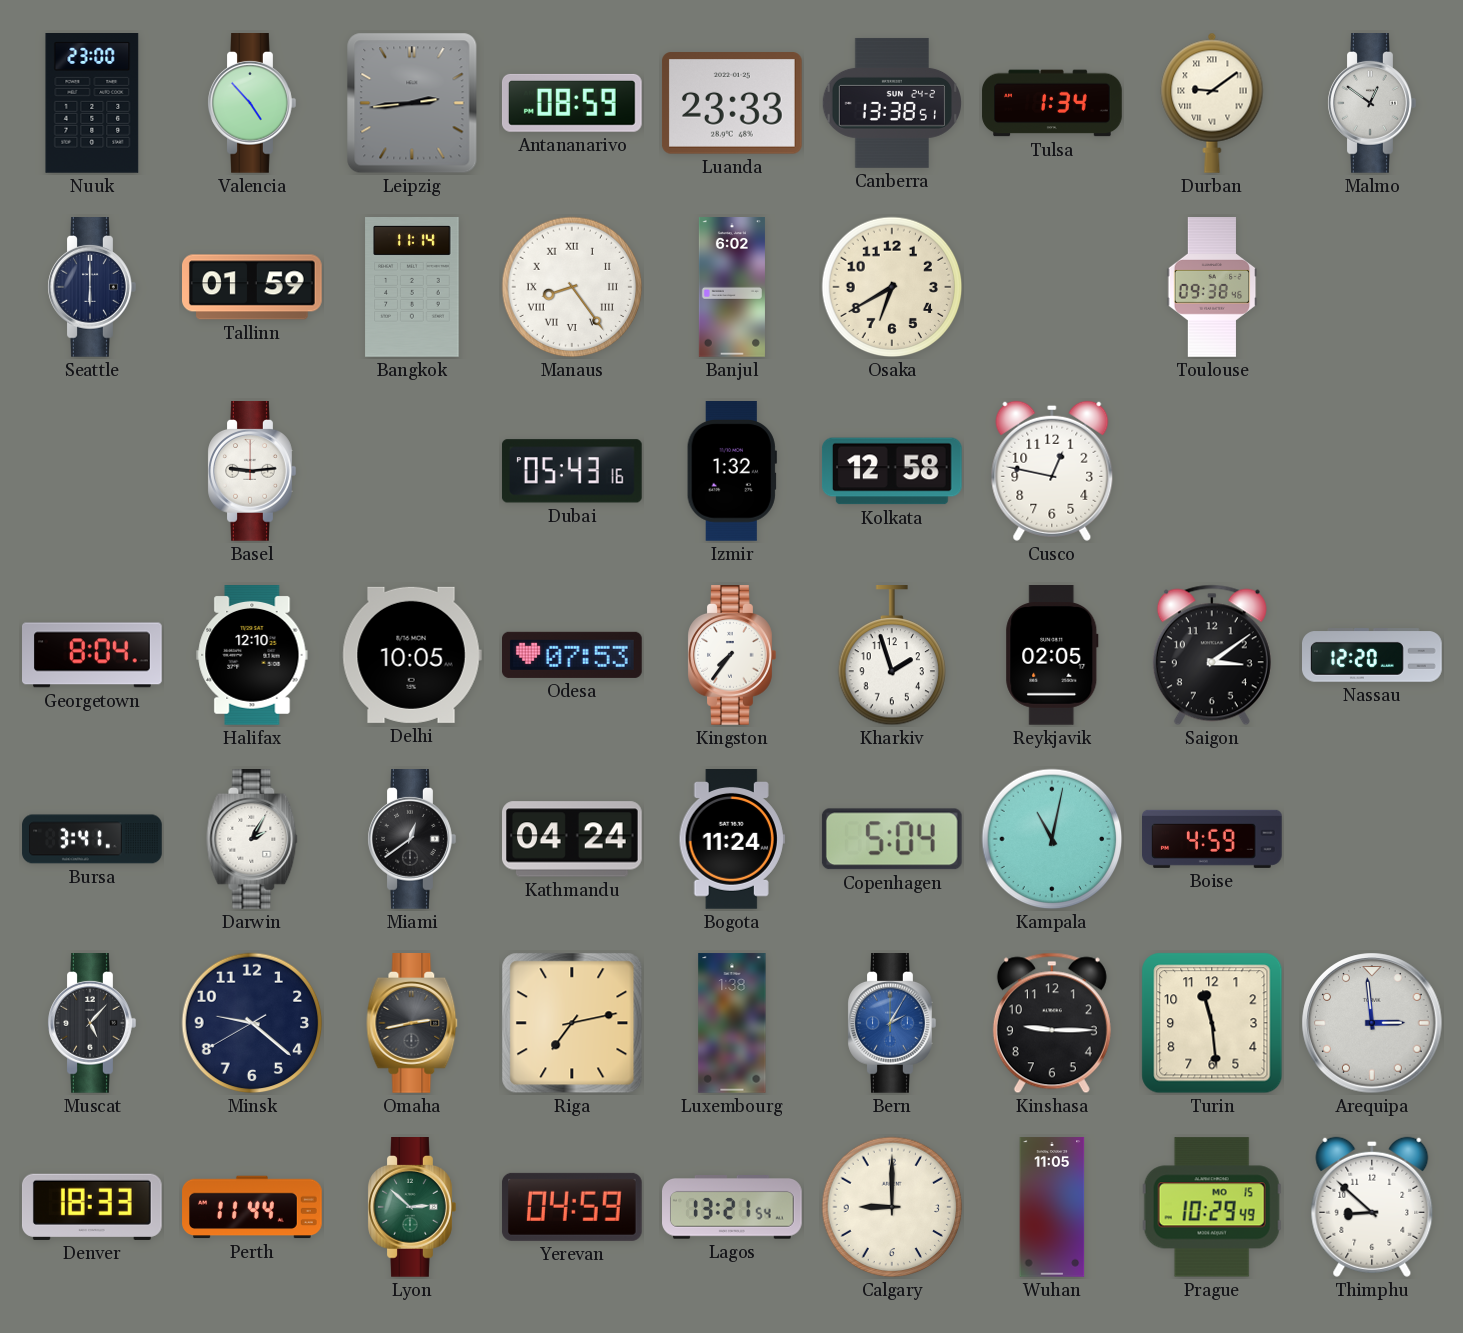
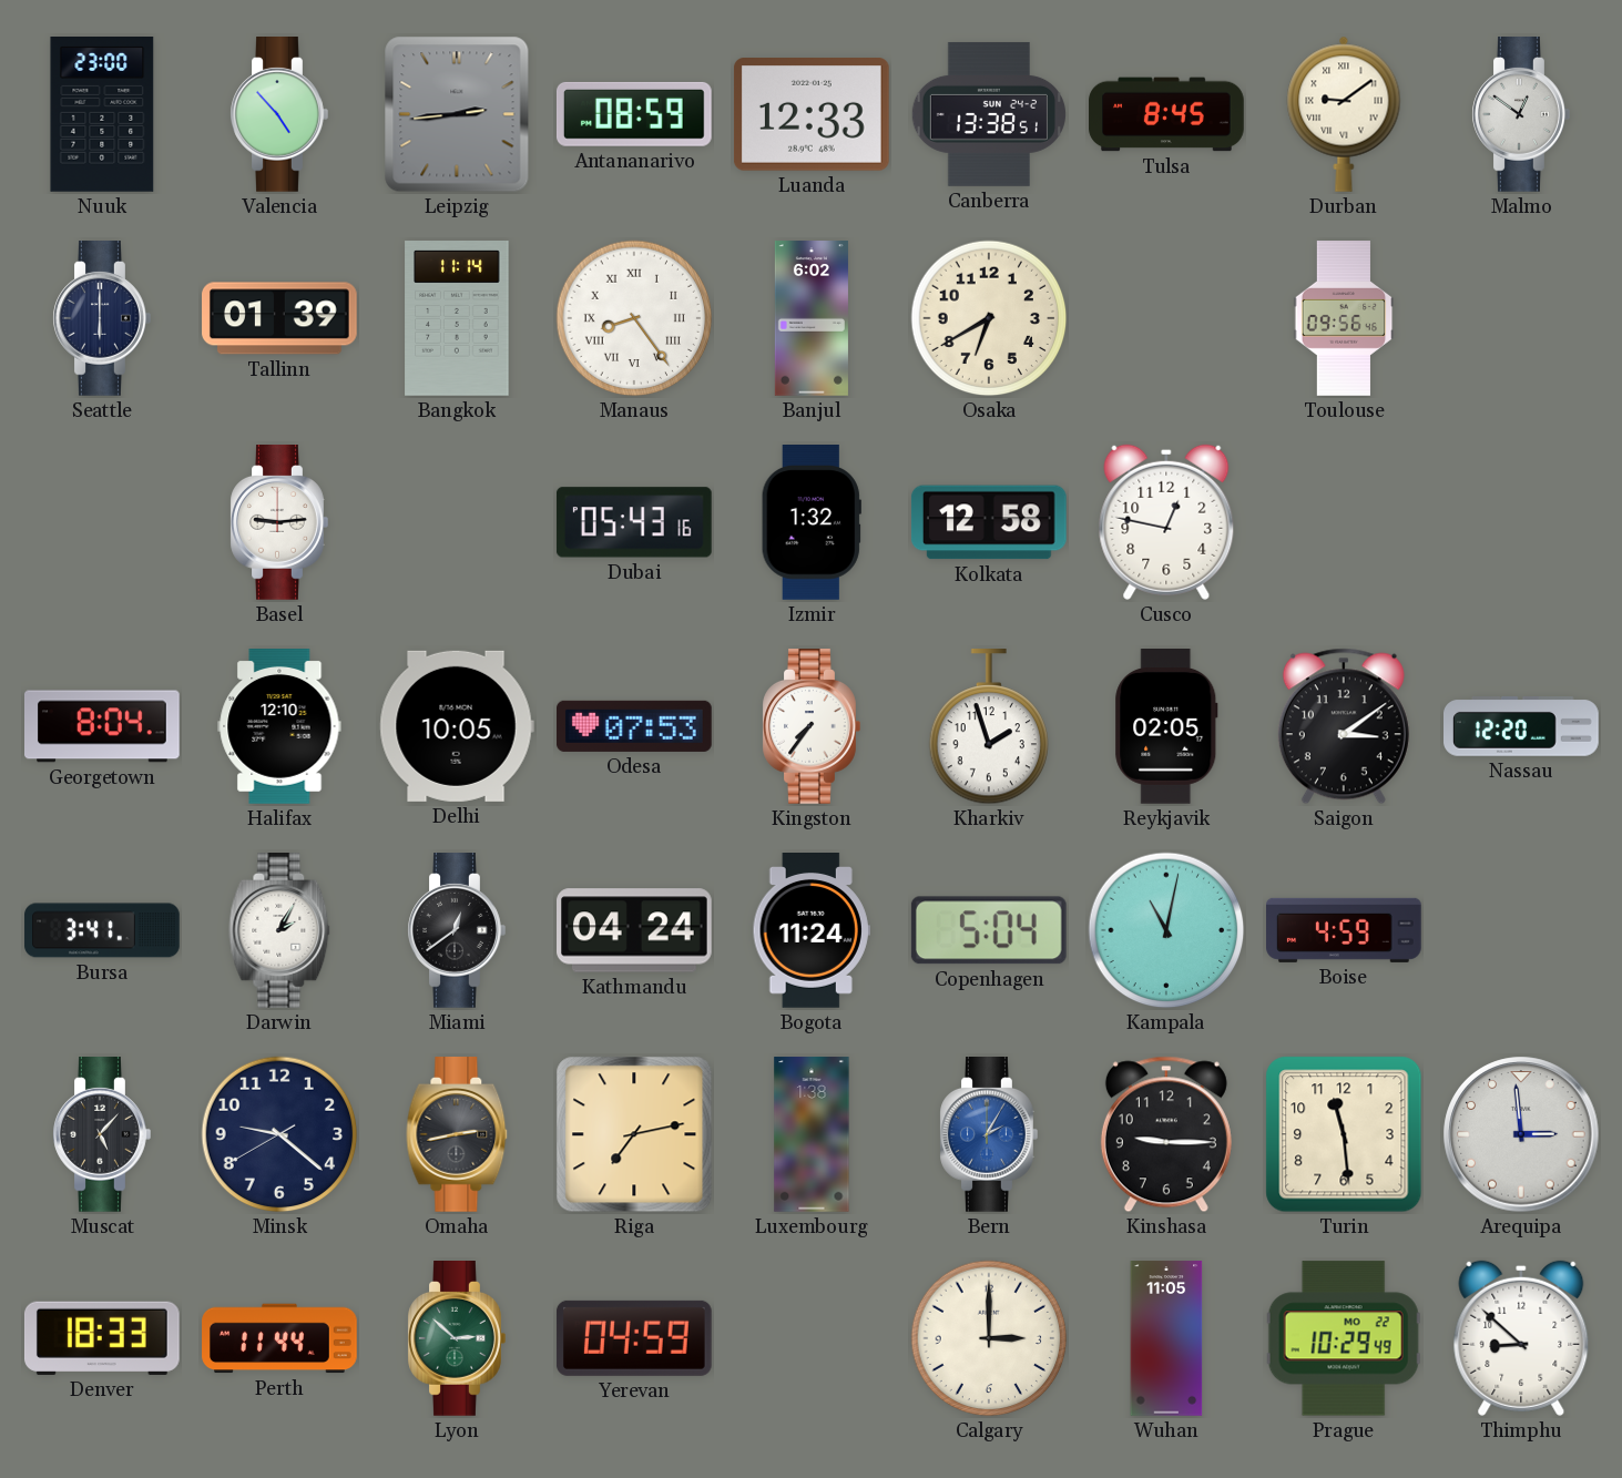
Luanda: 23:33 -> 12:33 (812, 115)
Tulsa: 1:34 -> 8:45 (1166, 114)
Tallinn: 01:59 -> 01:39 (280, 318)
Toulouse: 09:38 -> 09:56 (1344, 318)
Lagos: 13:21 -> none (733, 1208)
Calgary: 9:00 -> 3:00 (989, 1338)
Prague date: MO 15 -> MO 22 (1344, 1338)
